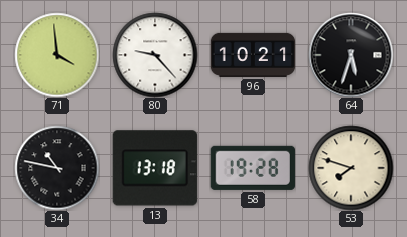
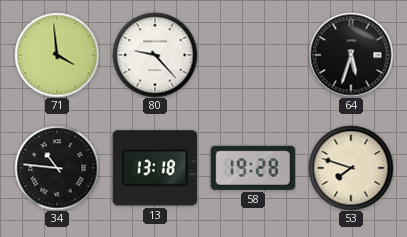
96: 10:21 -> none (253, 55)
34: 10:47 -> 10:46 (57, 168)
